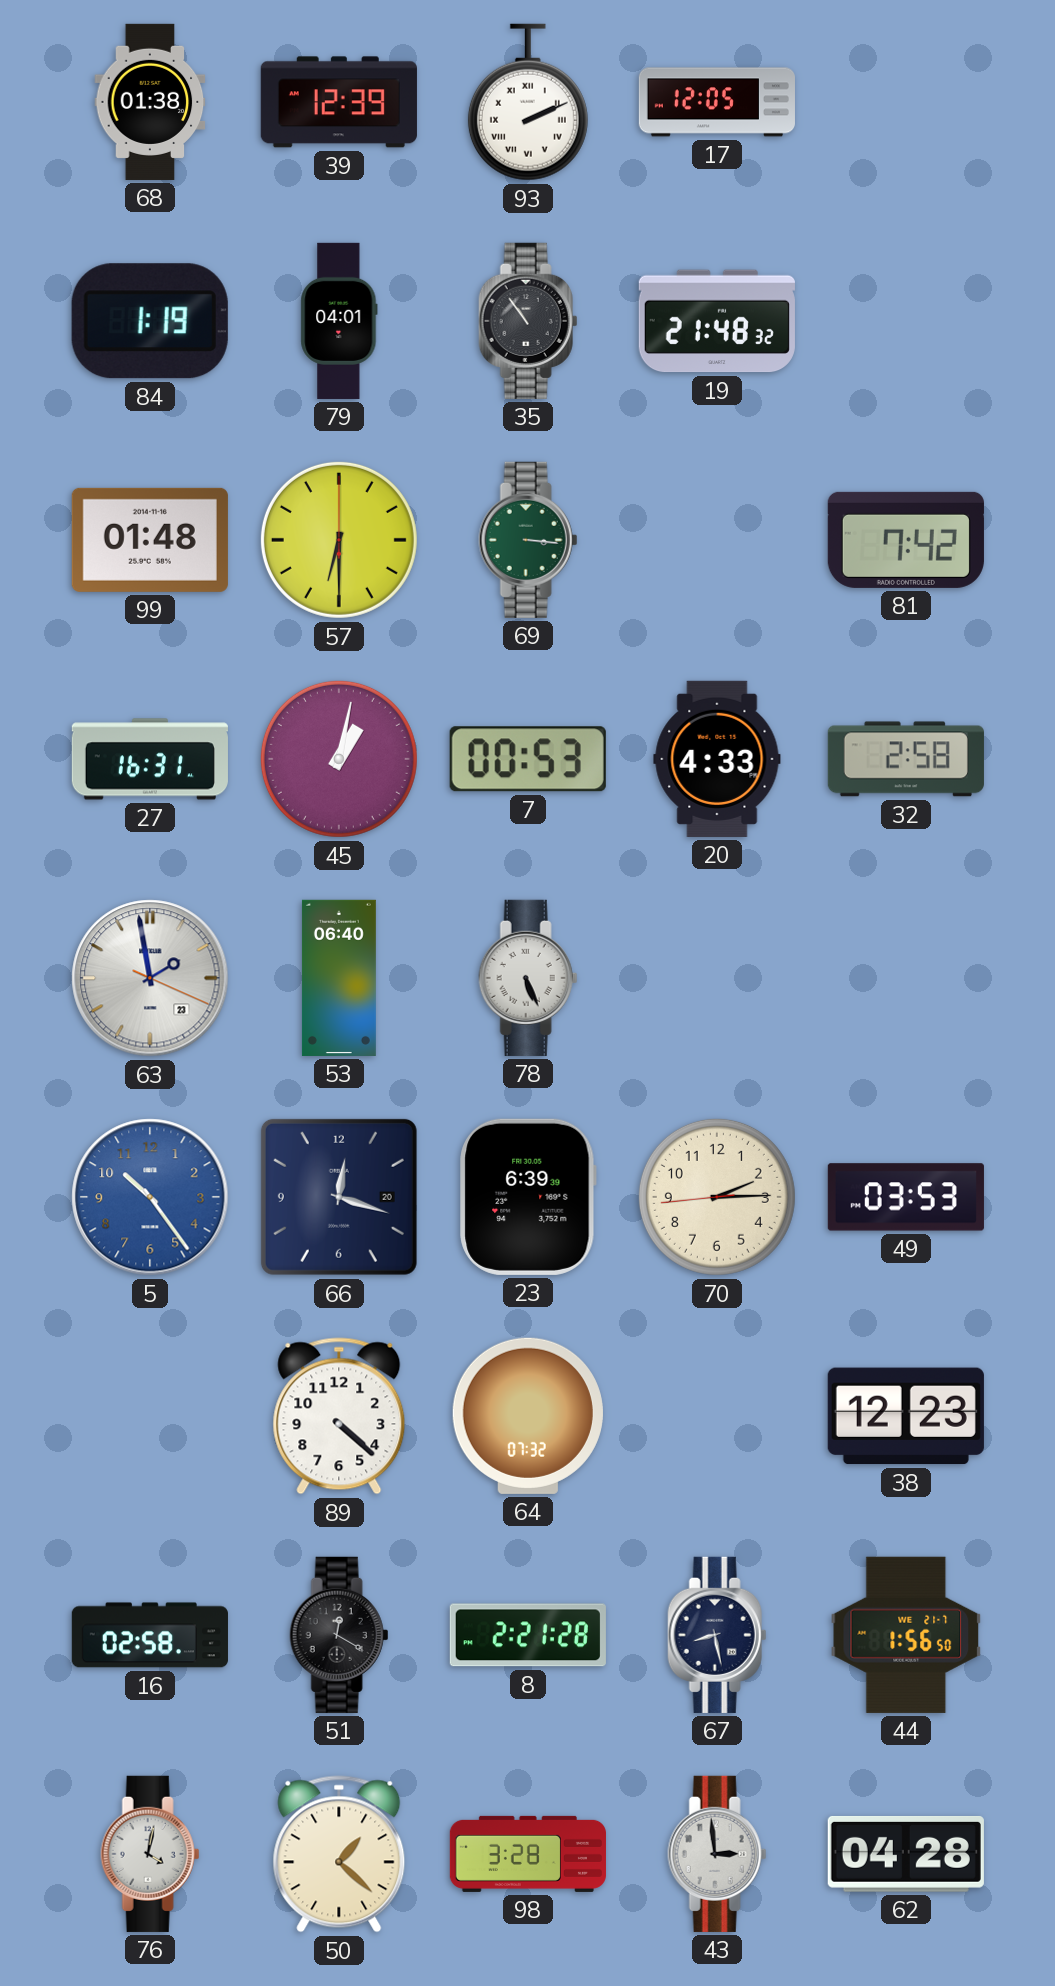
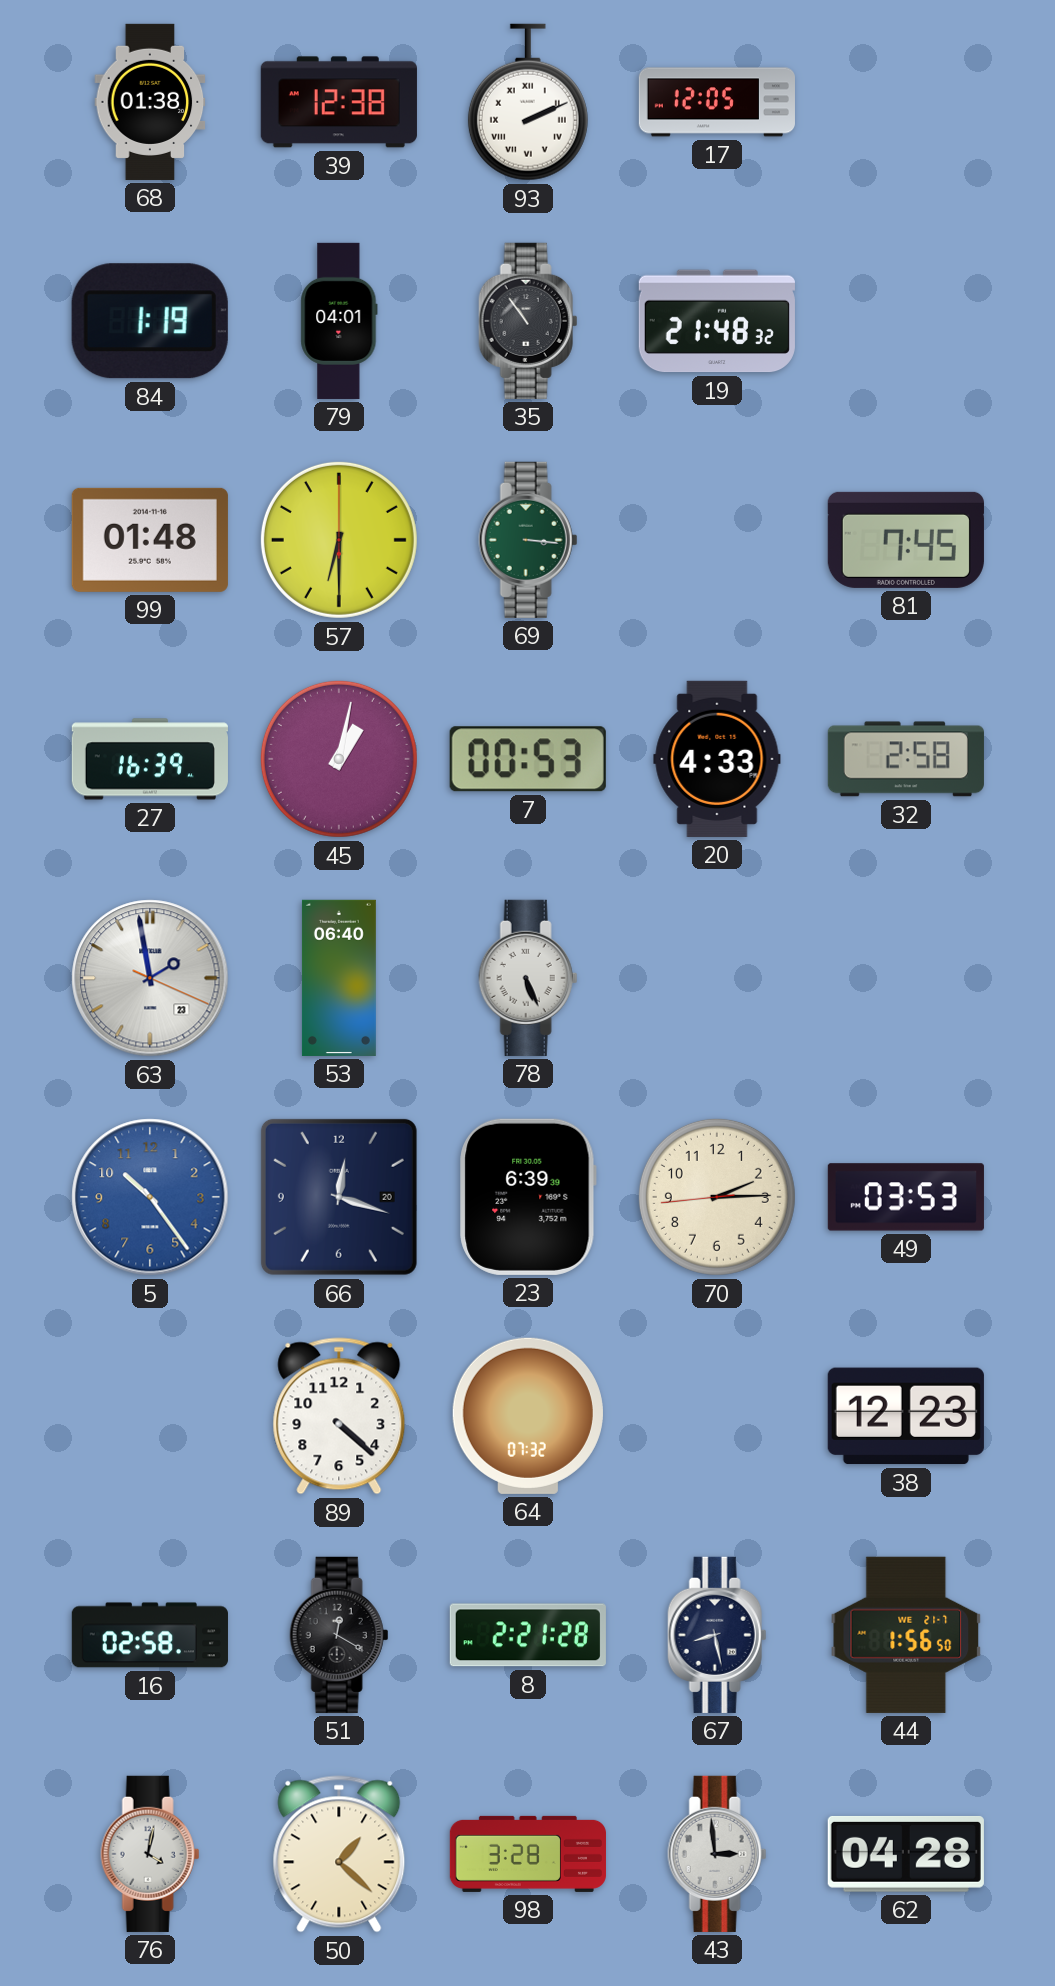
39: 12:39 -> 12:38 (339, 102)
81: 7:42 -> 7:45 (906, 540)
27: 16:31 -> 16:39 (150, 759)
